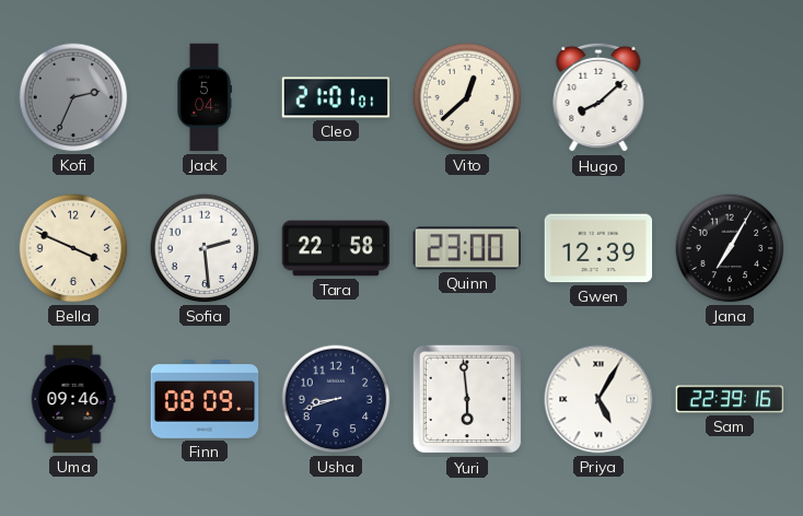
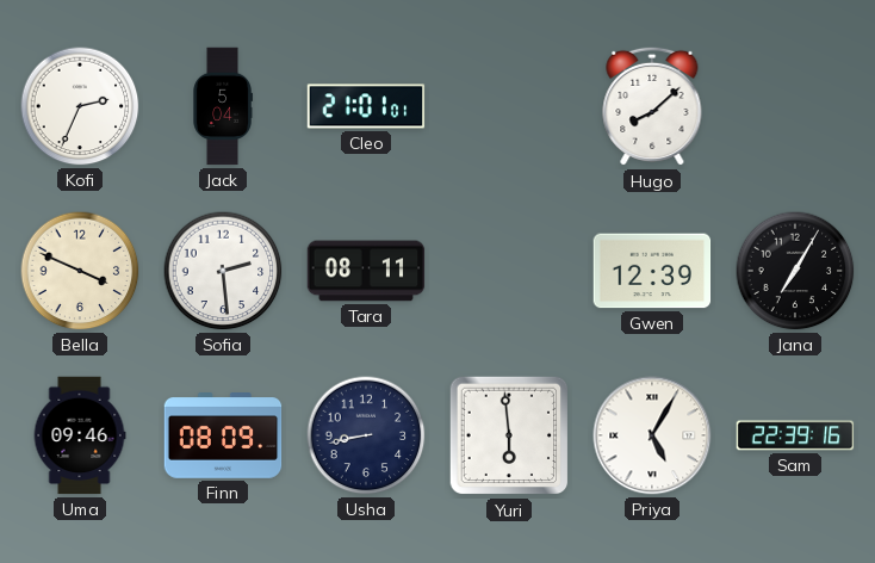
Kofi dial: grey -> white (80, 106)
Vito: 12:38 -> none (467, 97)
Tara: 22:58 -> 08:11 (366, 271)
Quinn: 23:00 -> none (466, 248)
Usha: 8:42 -> 8:43 (366, 435)
